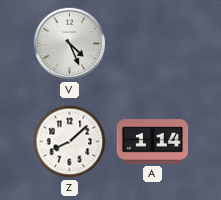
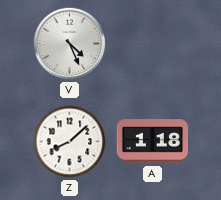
A: 1:14 -> 1:18 (153, 142)
